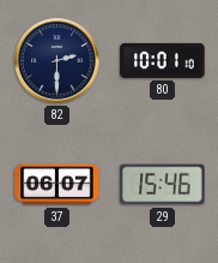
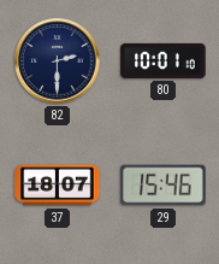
37: 06:07 -> 18:07 (58, 186)
